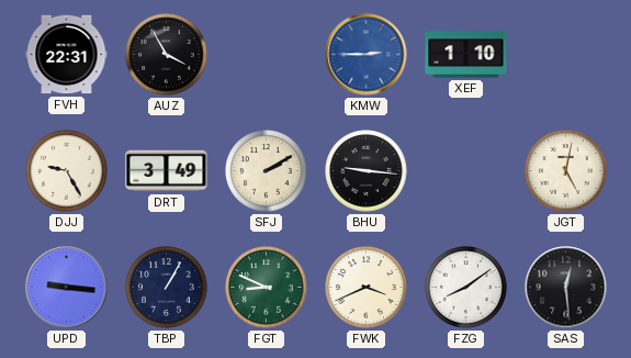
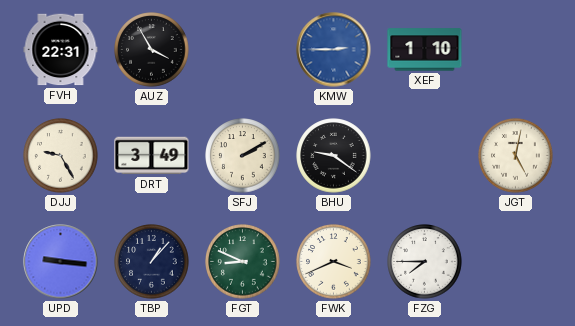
BHU: 9:16 -> 9:21 (334, 156)
TBP: 1:05 -> 1:07 (152, 262)
FZG: 8:09 -> 7:45 (425, 262)
SAS: 12:29 -> none (566, 288)
